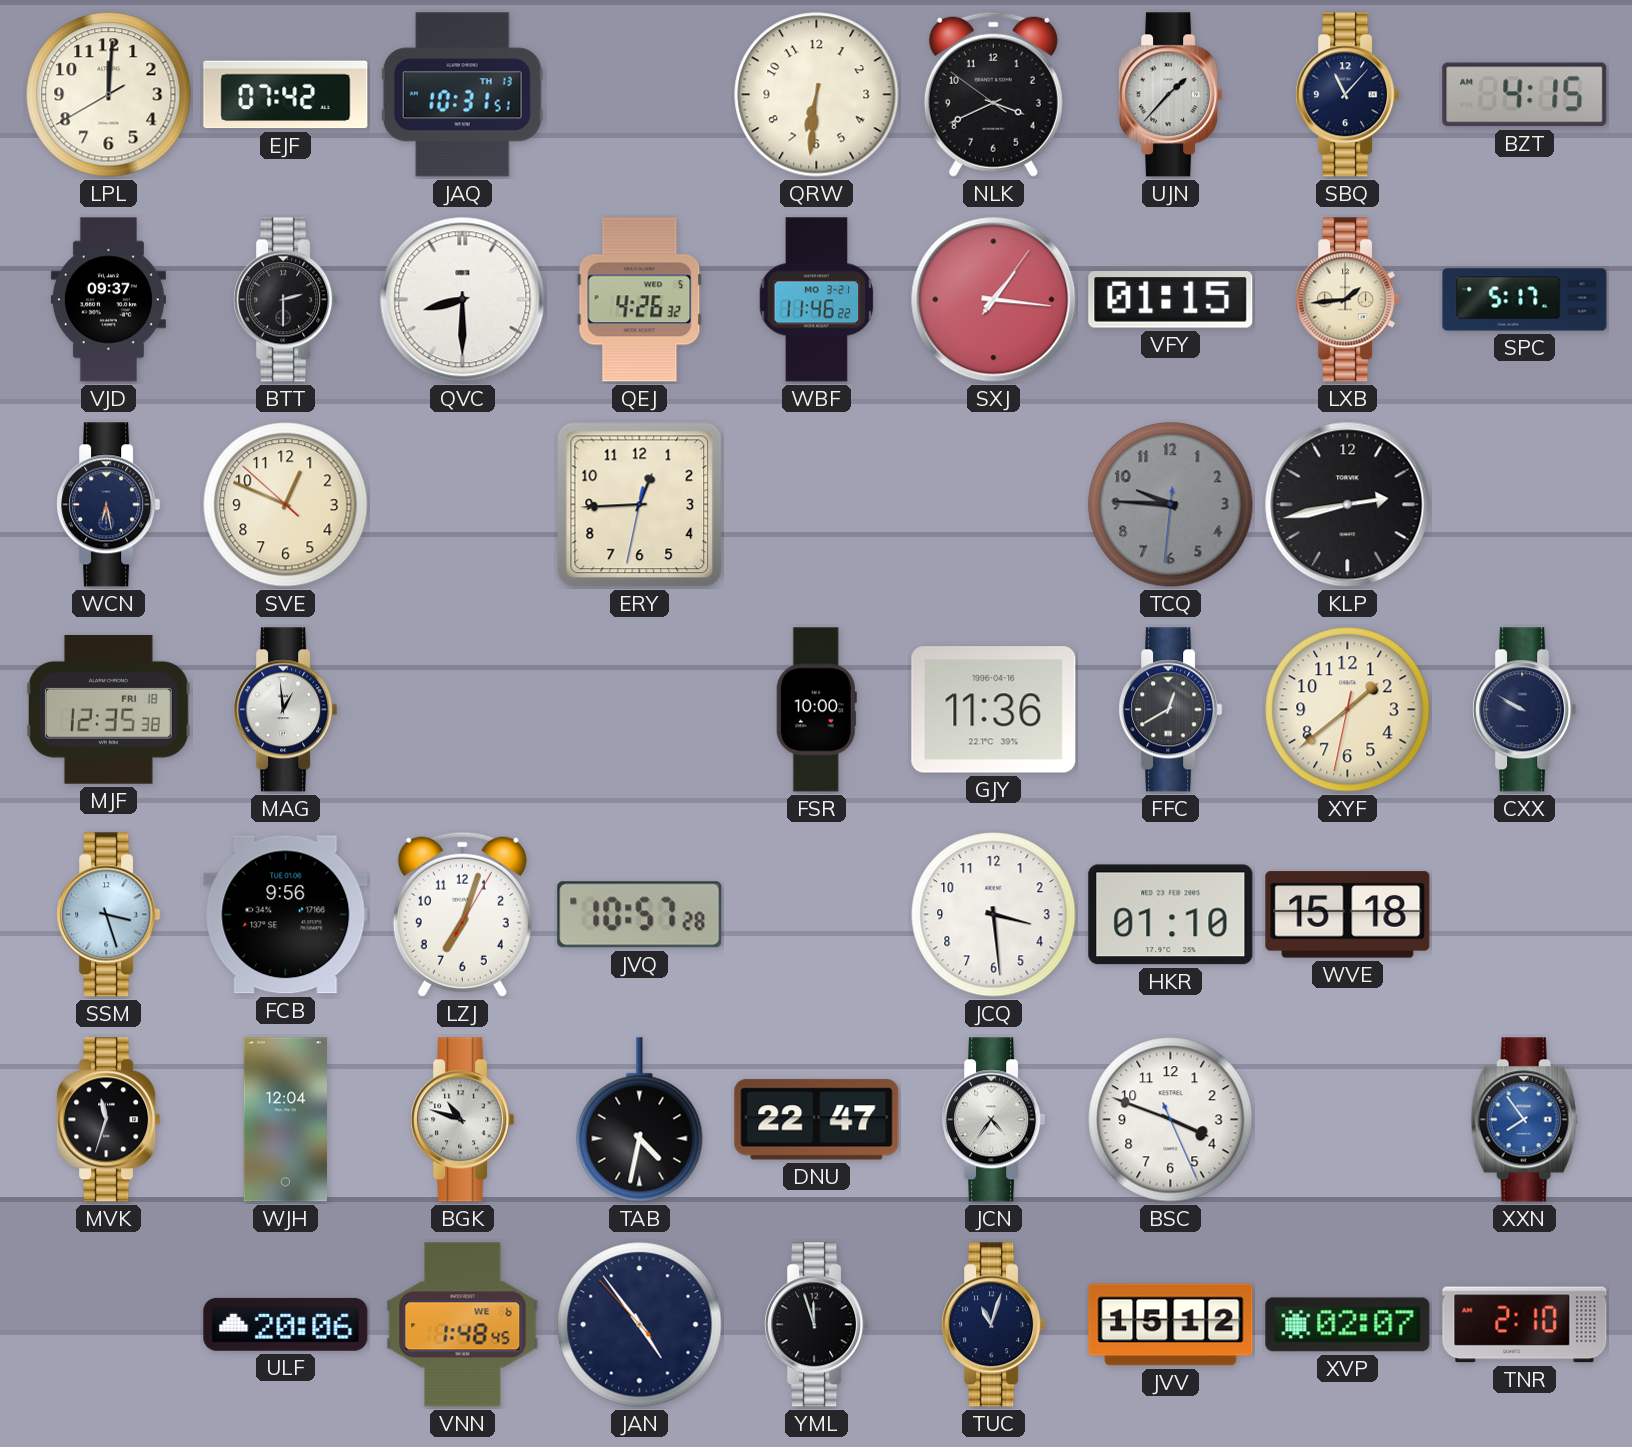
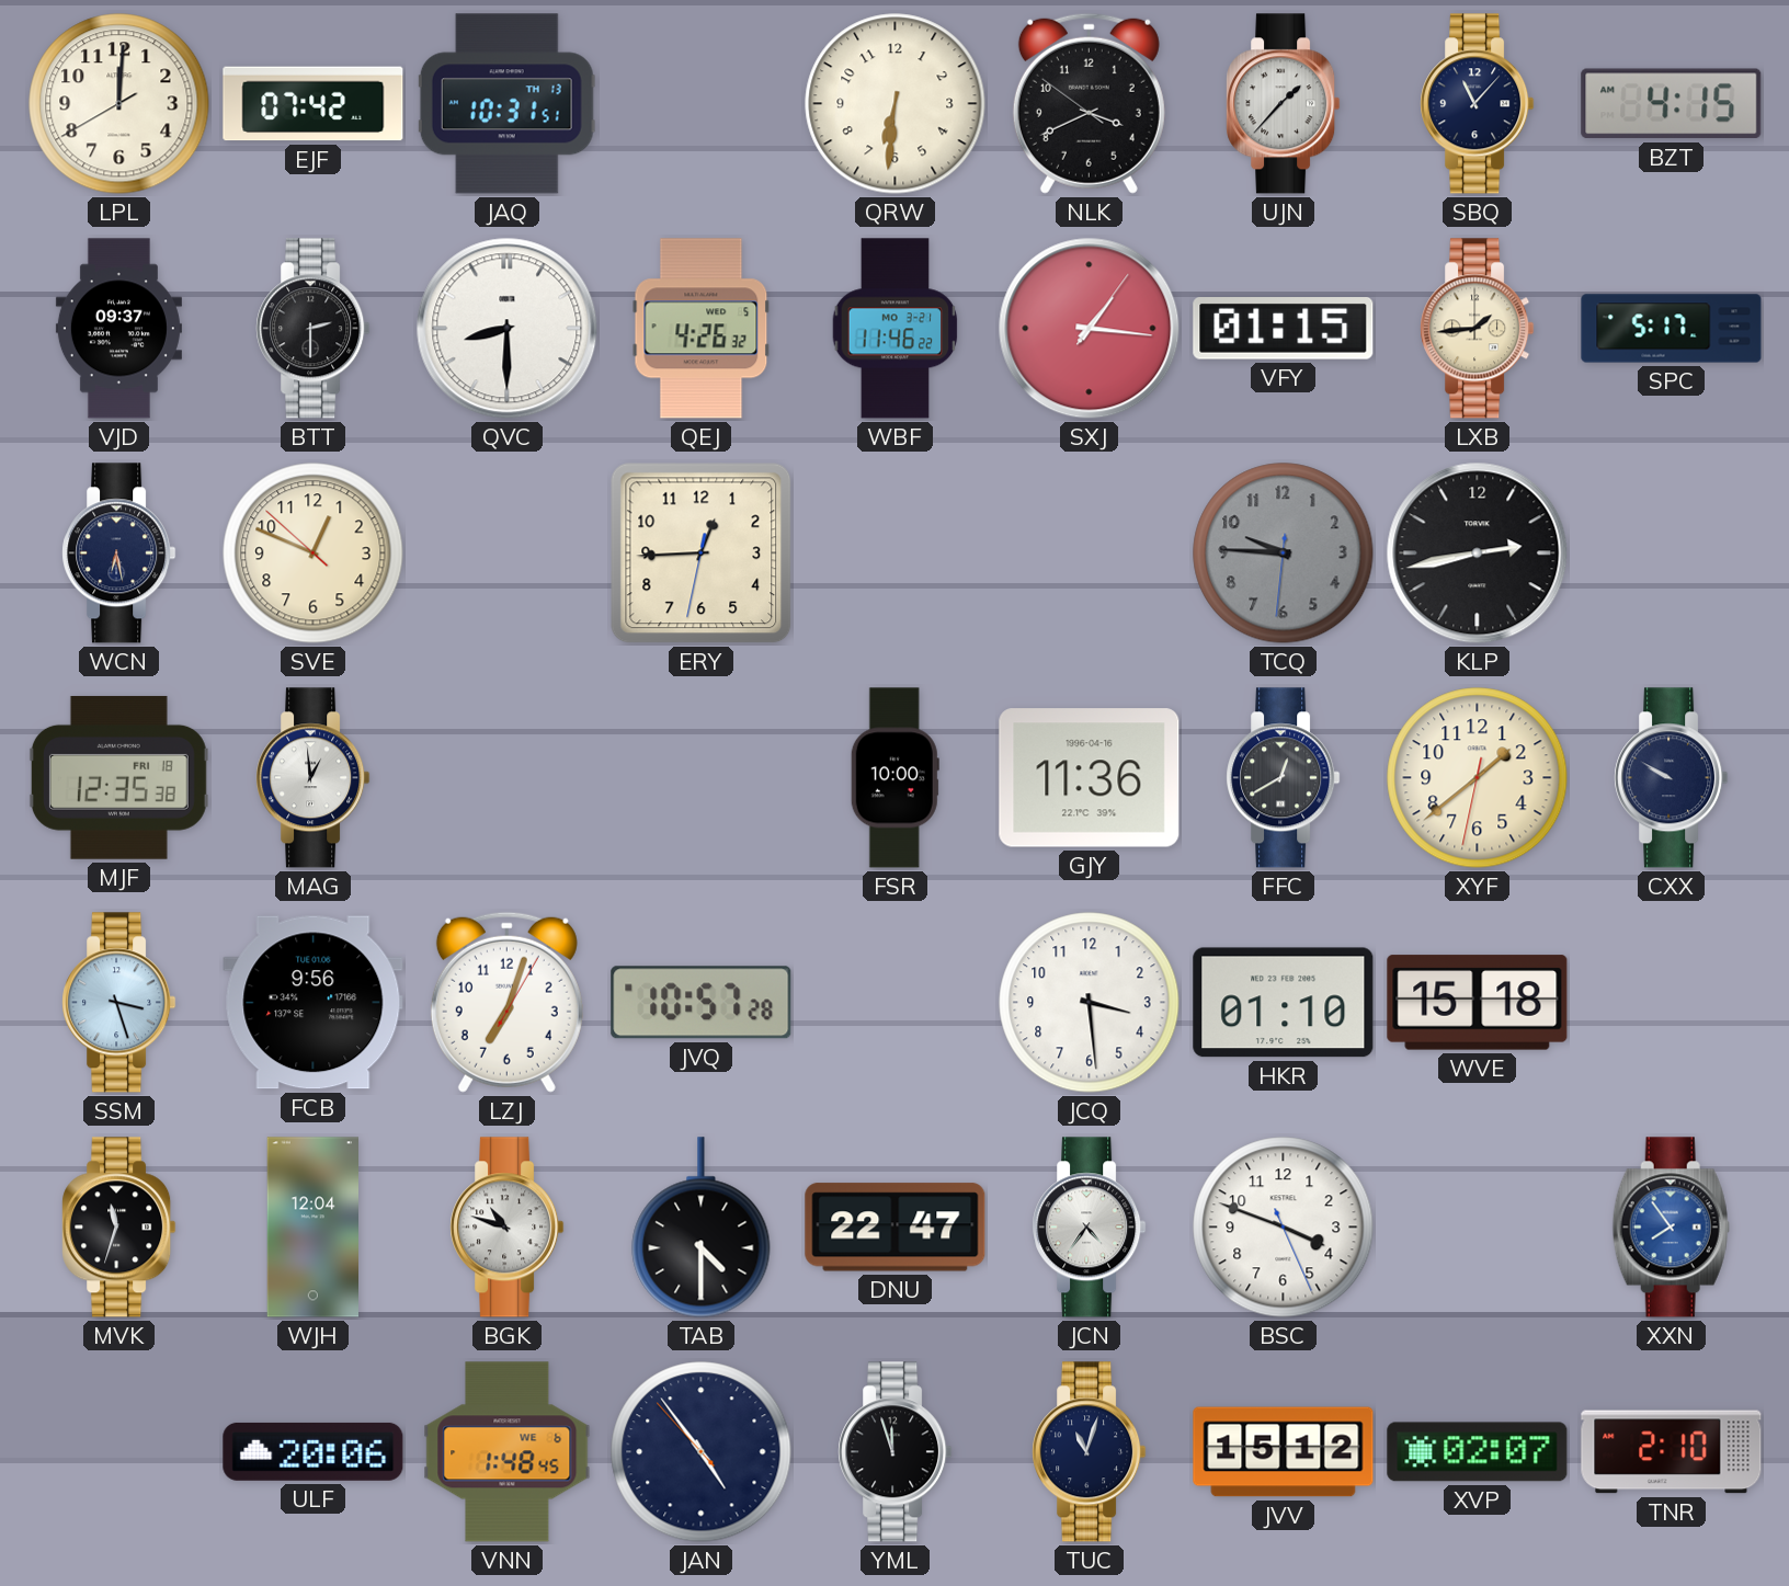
TAB: 4:32 -> 4:30 (702, 1228)
